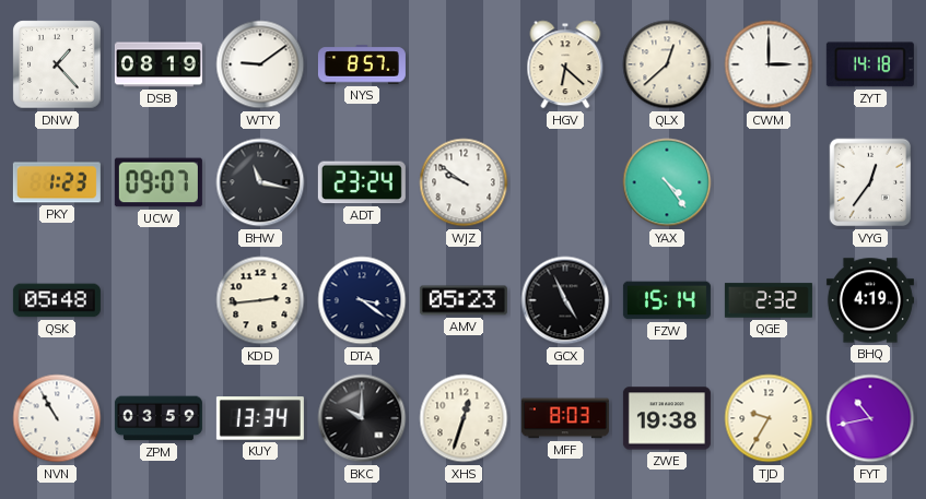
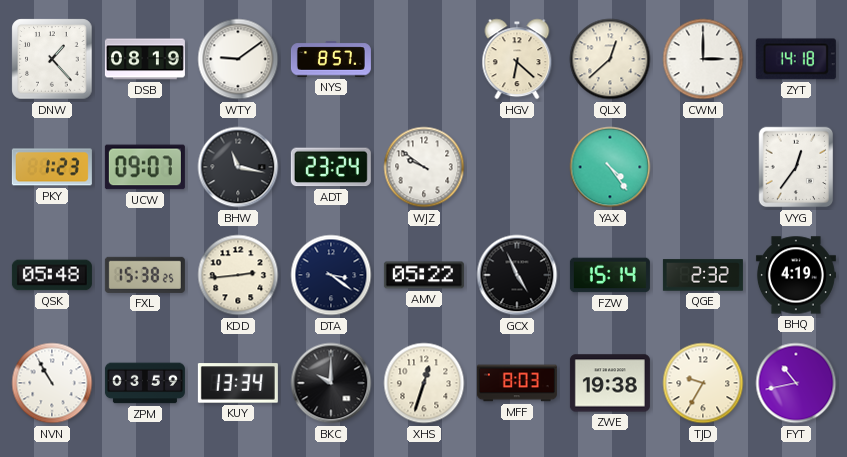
FXL: none -> 15:38 (145, 275)
AMV: 05:23 -> 05:22 (424, 275)
